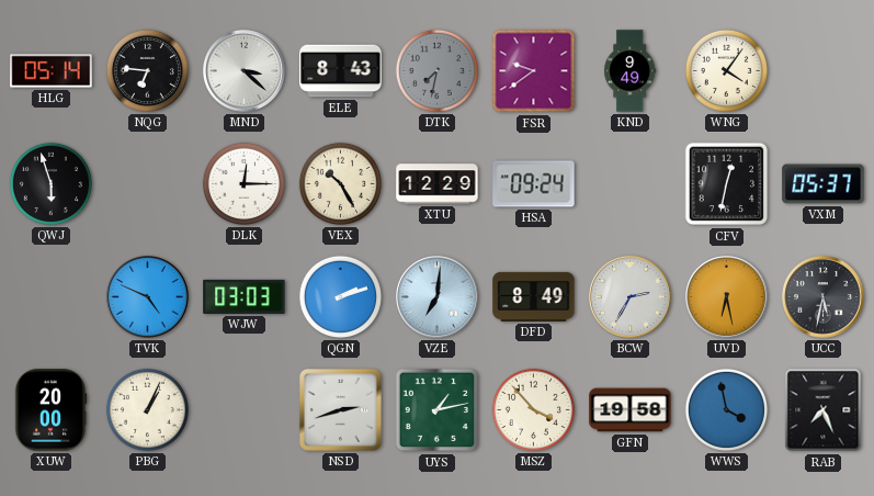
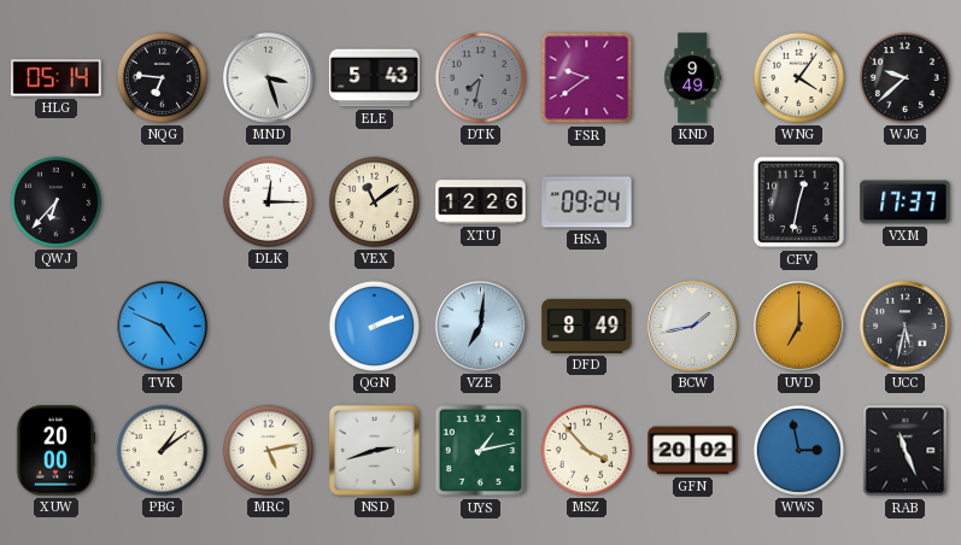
MND: 3:22 -> 3:27 (269, 78)
ELE: 8:43 -> 5:43 (375, 78)
WJG: none -> 9:38 (904, 77)
QWJ: 5:57 -> 6:37 (55, 201)
VEX: 10:25 -> 11:09 (374, 201)
XTU: 12:29 -> 12:26 (481, 203)
VXM: 05:37 -> 17:37 (906, 203)
WJW: 03:03 -> none (245, 296)
BCW: 2:35 -> 1:43 (693, 327)
UVD: 6:28 -> 7:00 (799, 327)
PBG: 1:04 -> 1:09 (162, 450)
MRC: none -> 5:13 (268, 450)
GFN: 19:58 -> 20:02 (693, 451)
WWS: 3:58 -> 2:58 (798, 450)
RAB: 7:26 -> 11:26 (906, 451)
